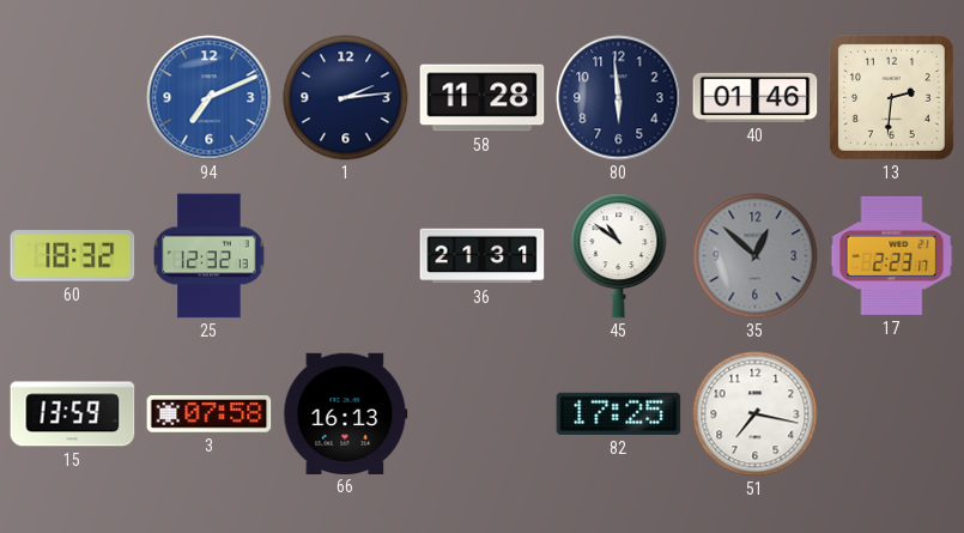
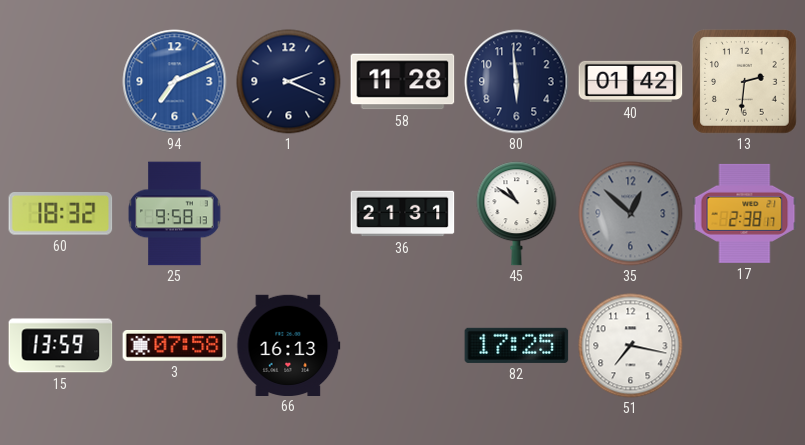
1: 2:14 -> 2:19 (289, 82)
40: 01:46 -> 01:42 (631, 81)
25: 12:32 -> 9:58 (175, 214)
17: 2:23 -> 2:38 (745, 213)
